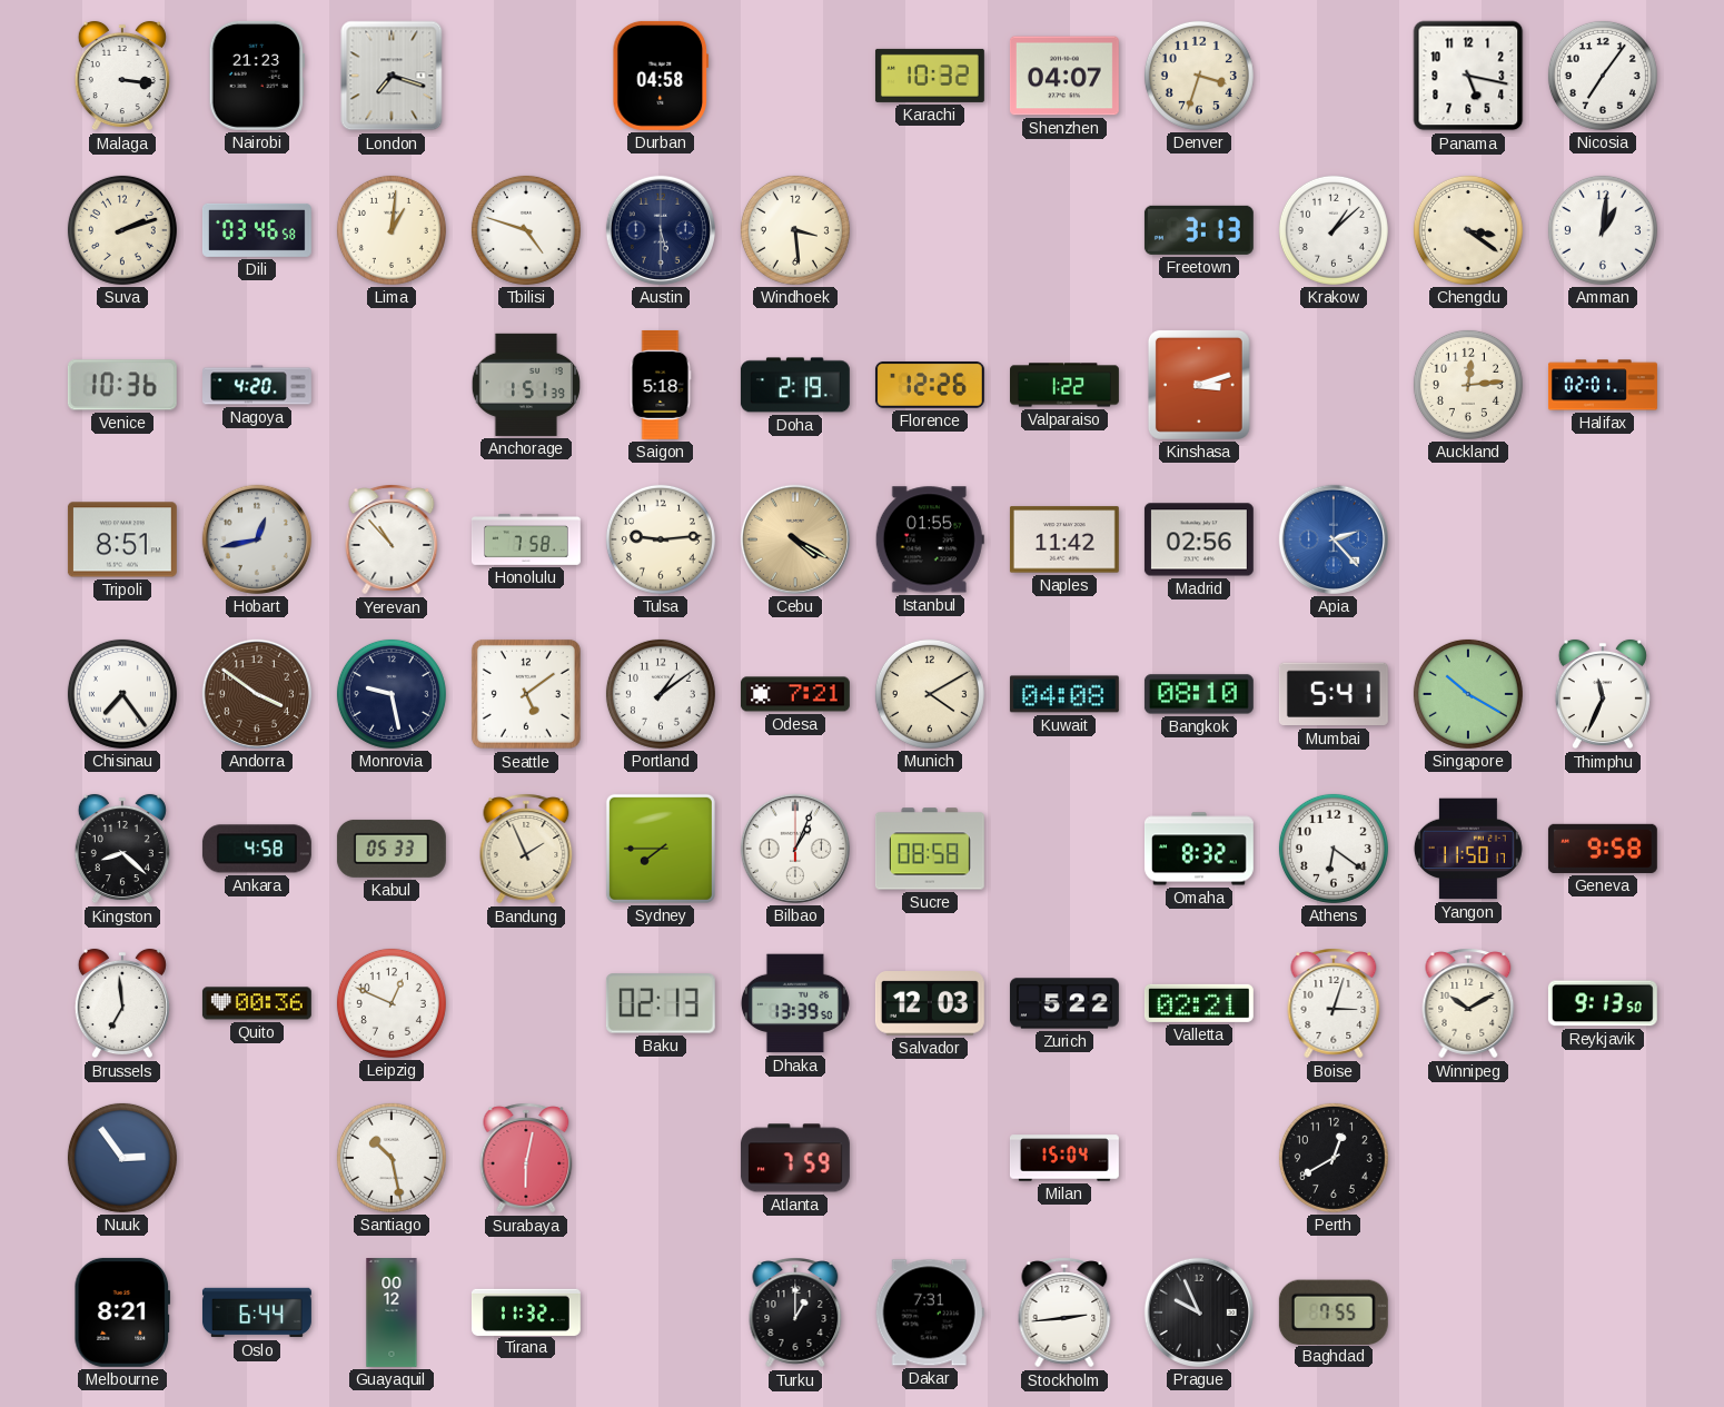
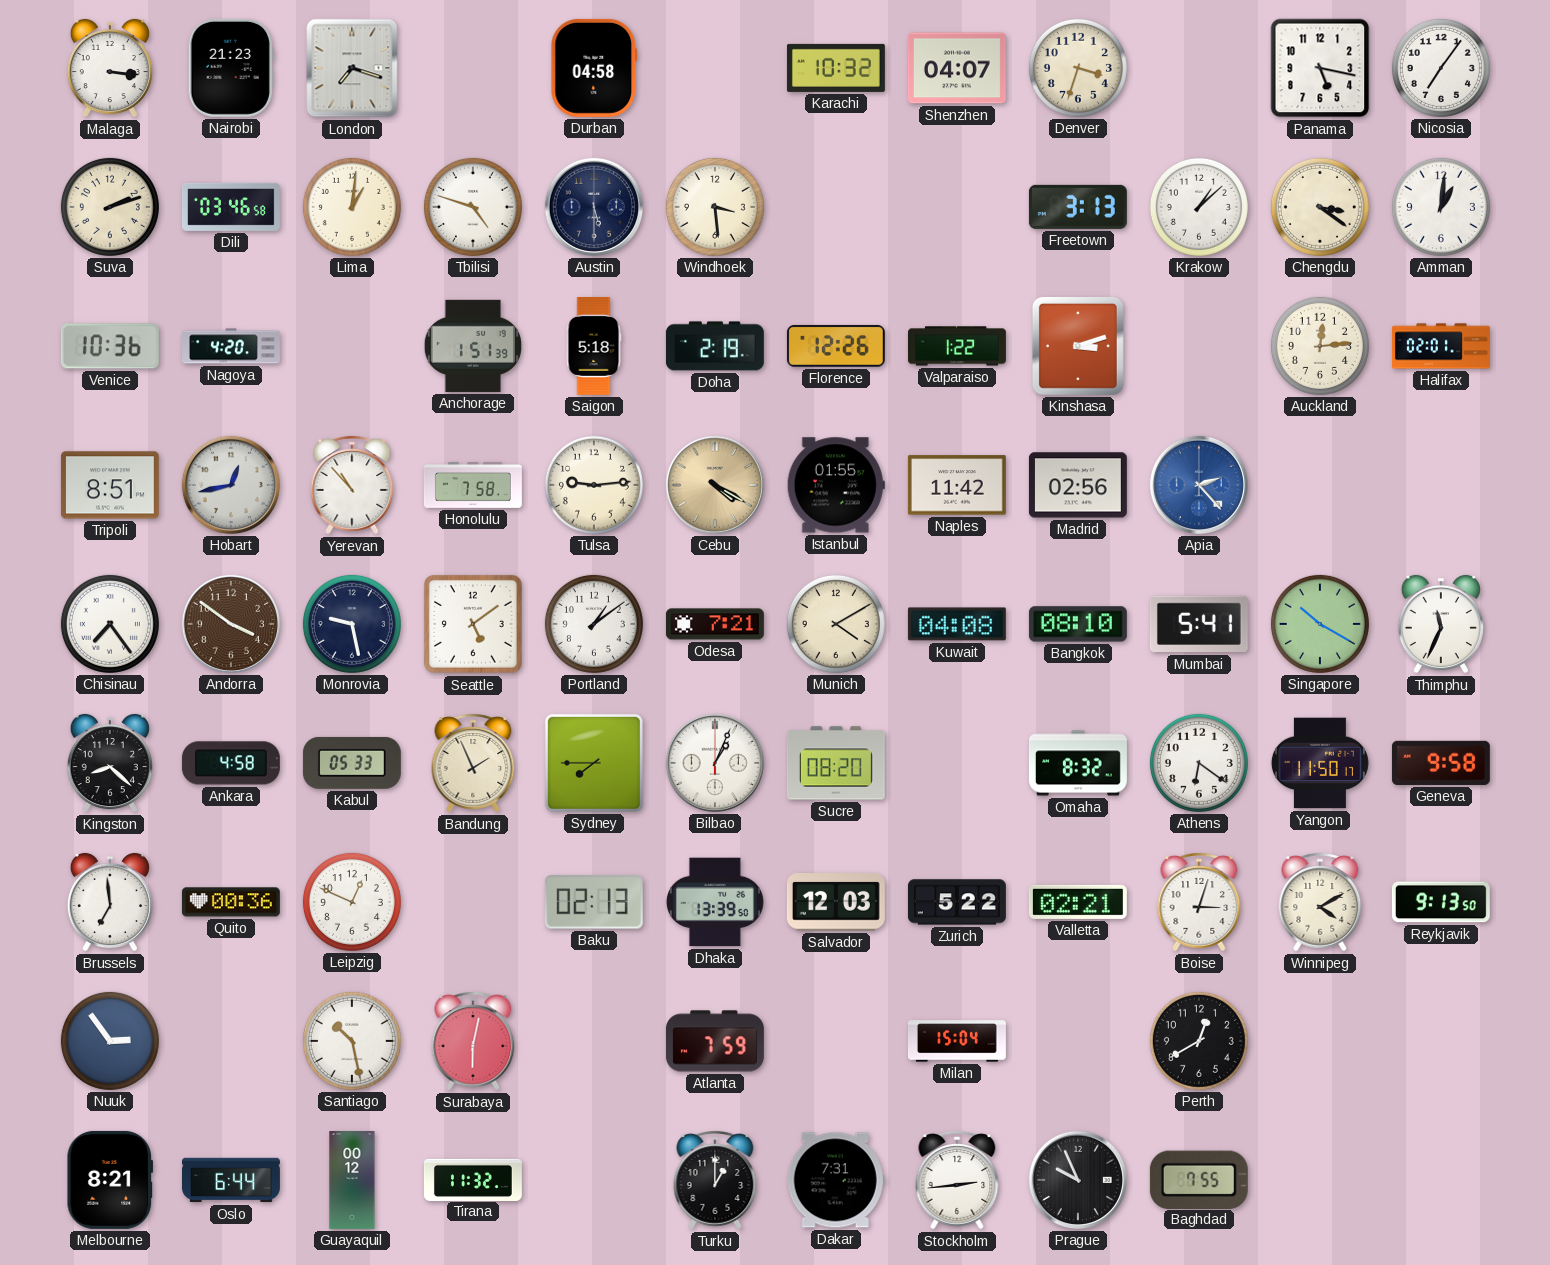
Sucre: 08:58 -> 08:20 (836, 763)
Winnipeg: 10:10 -> 4:10 (1320, 902)
